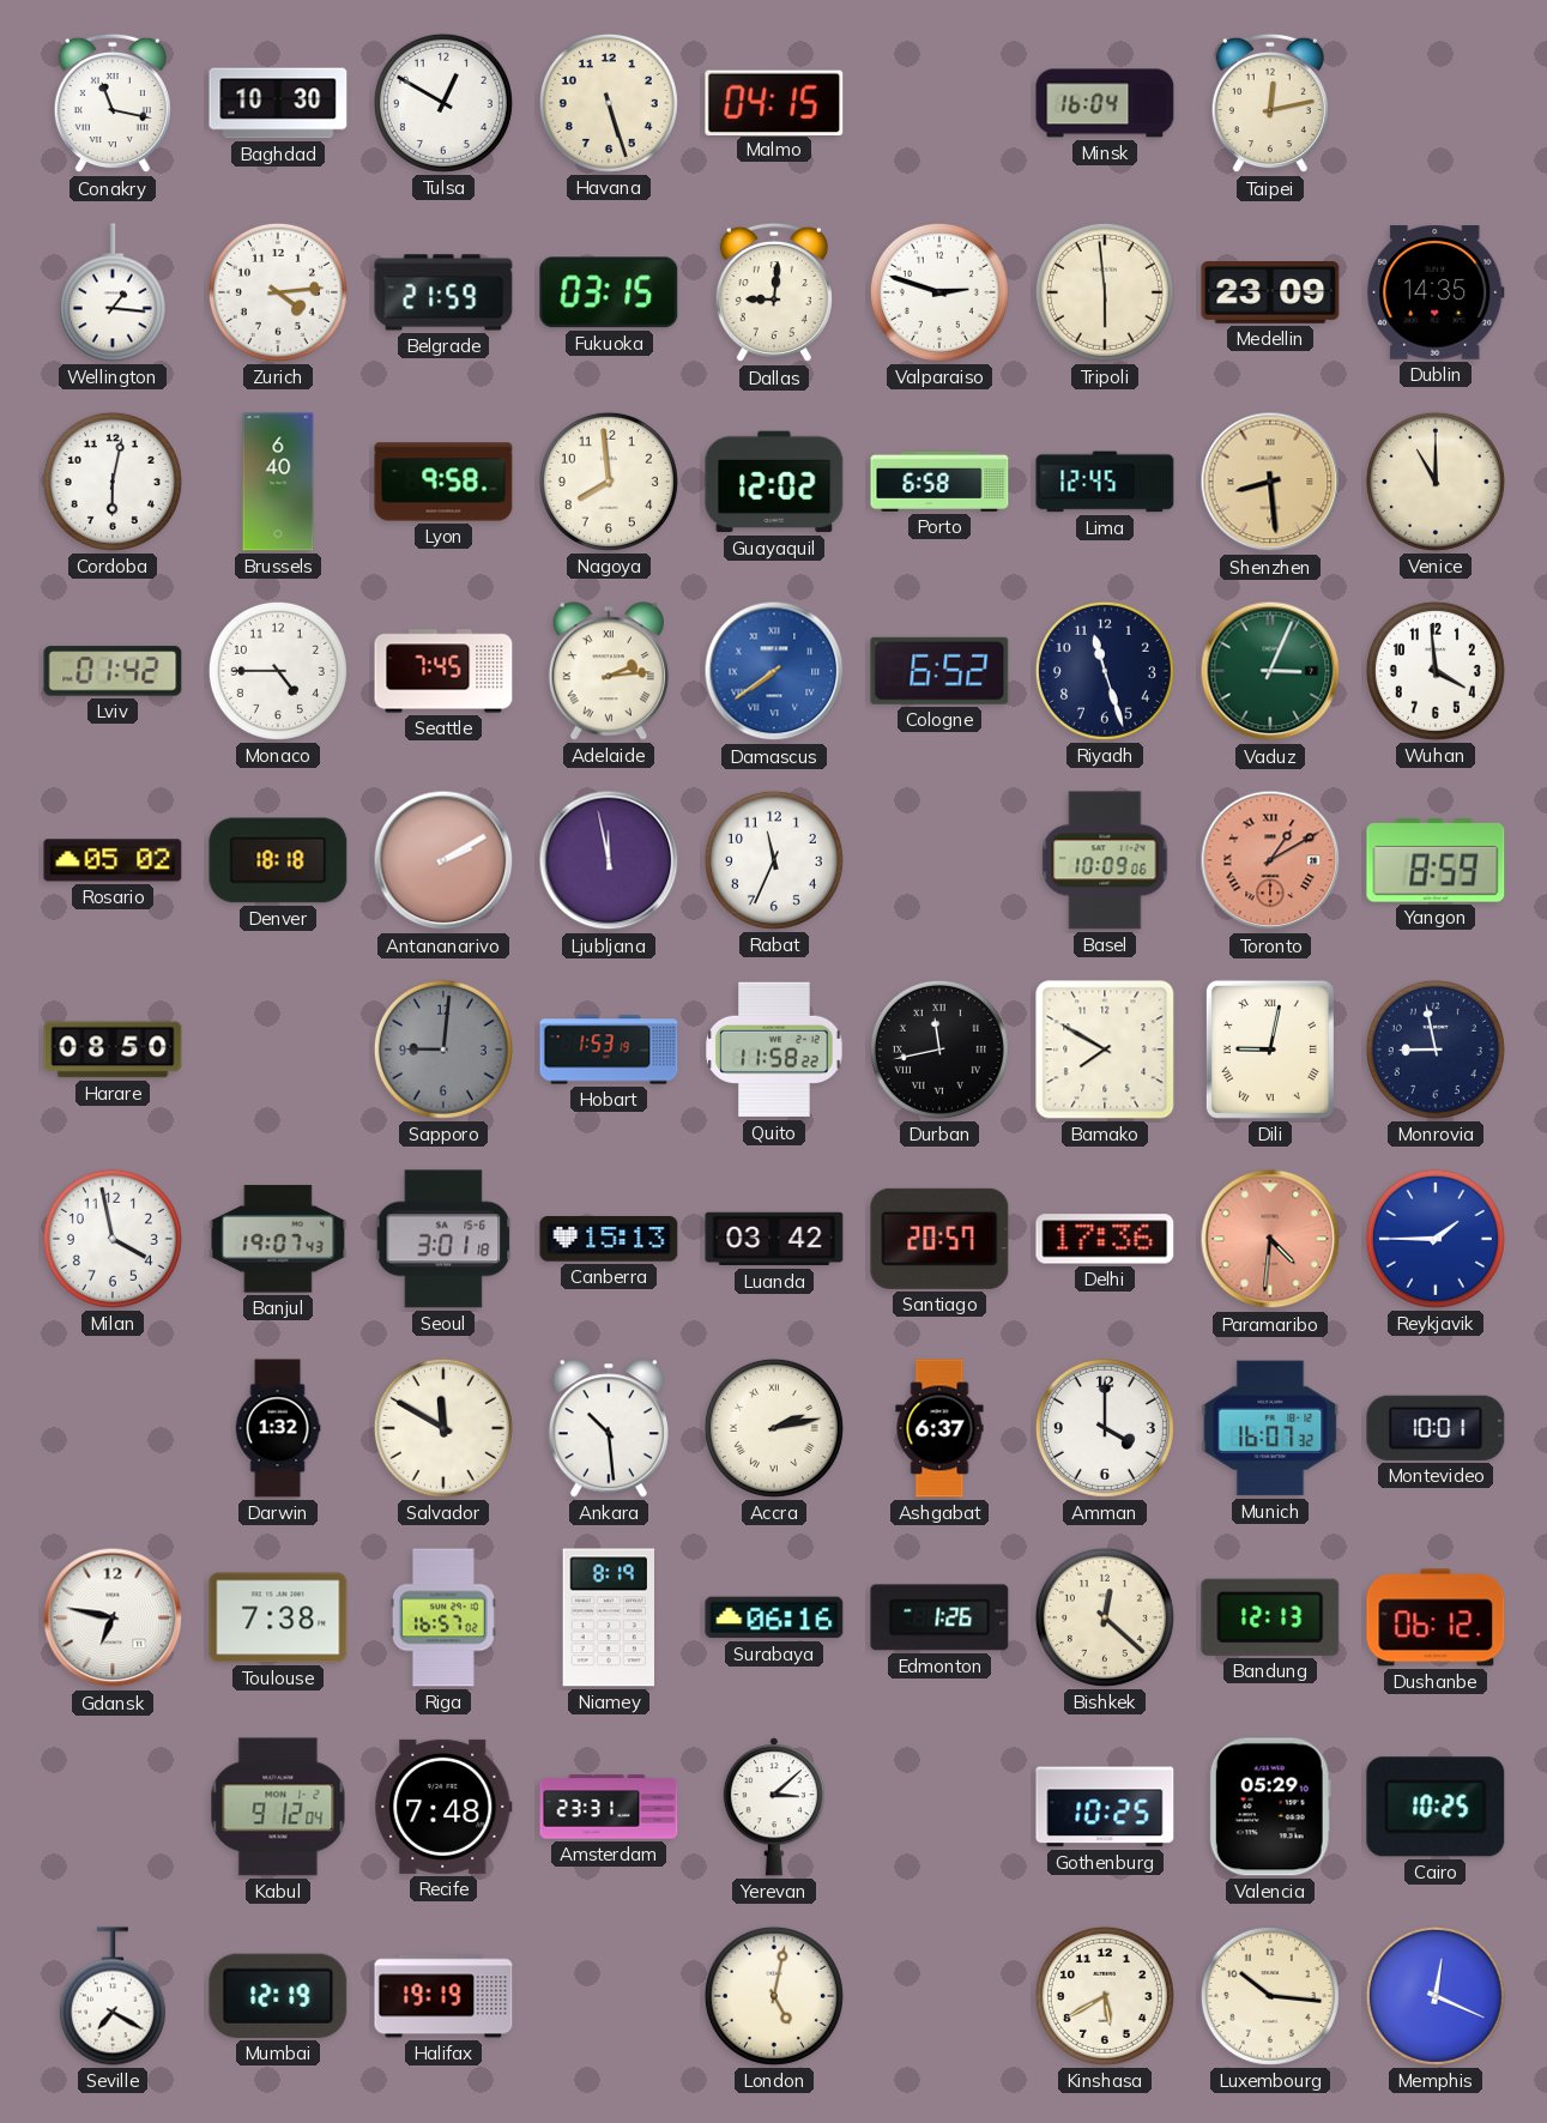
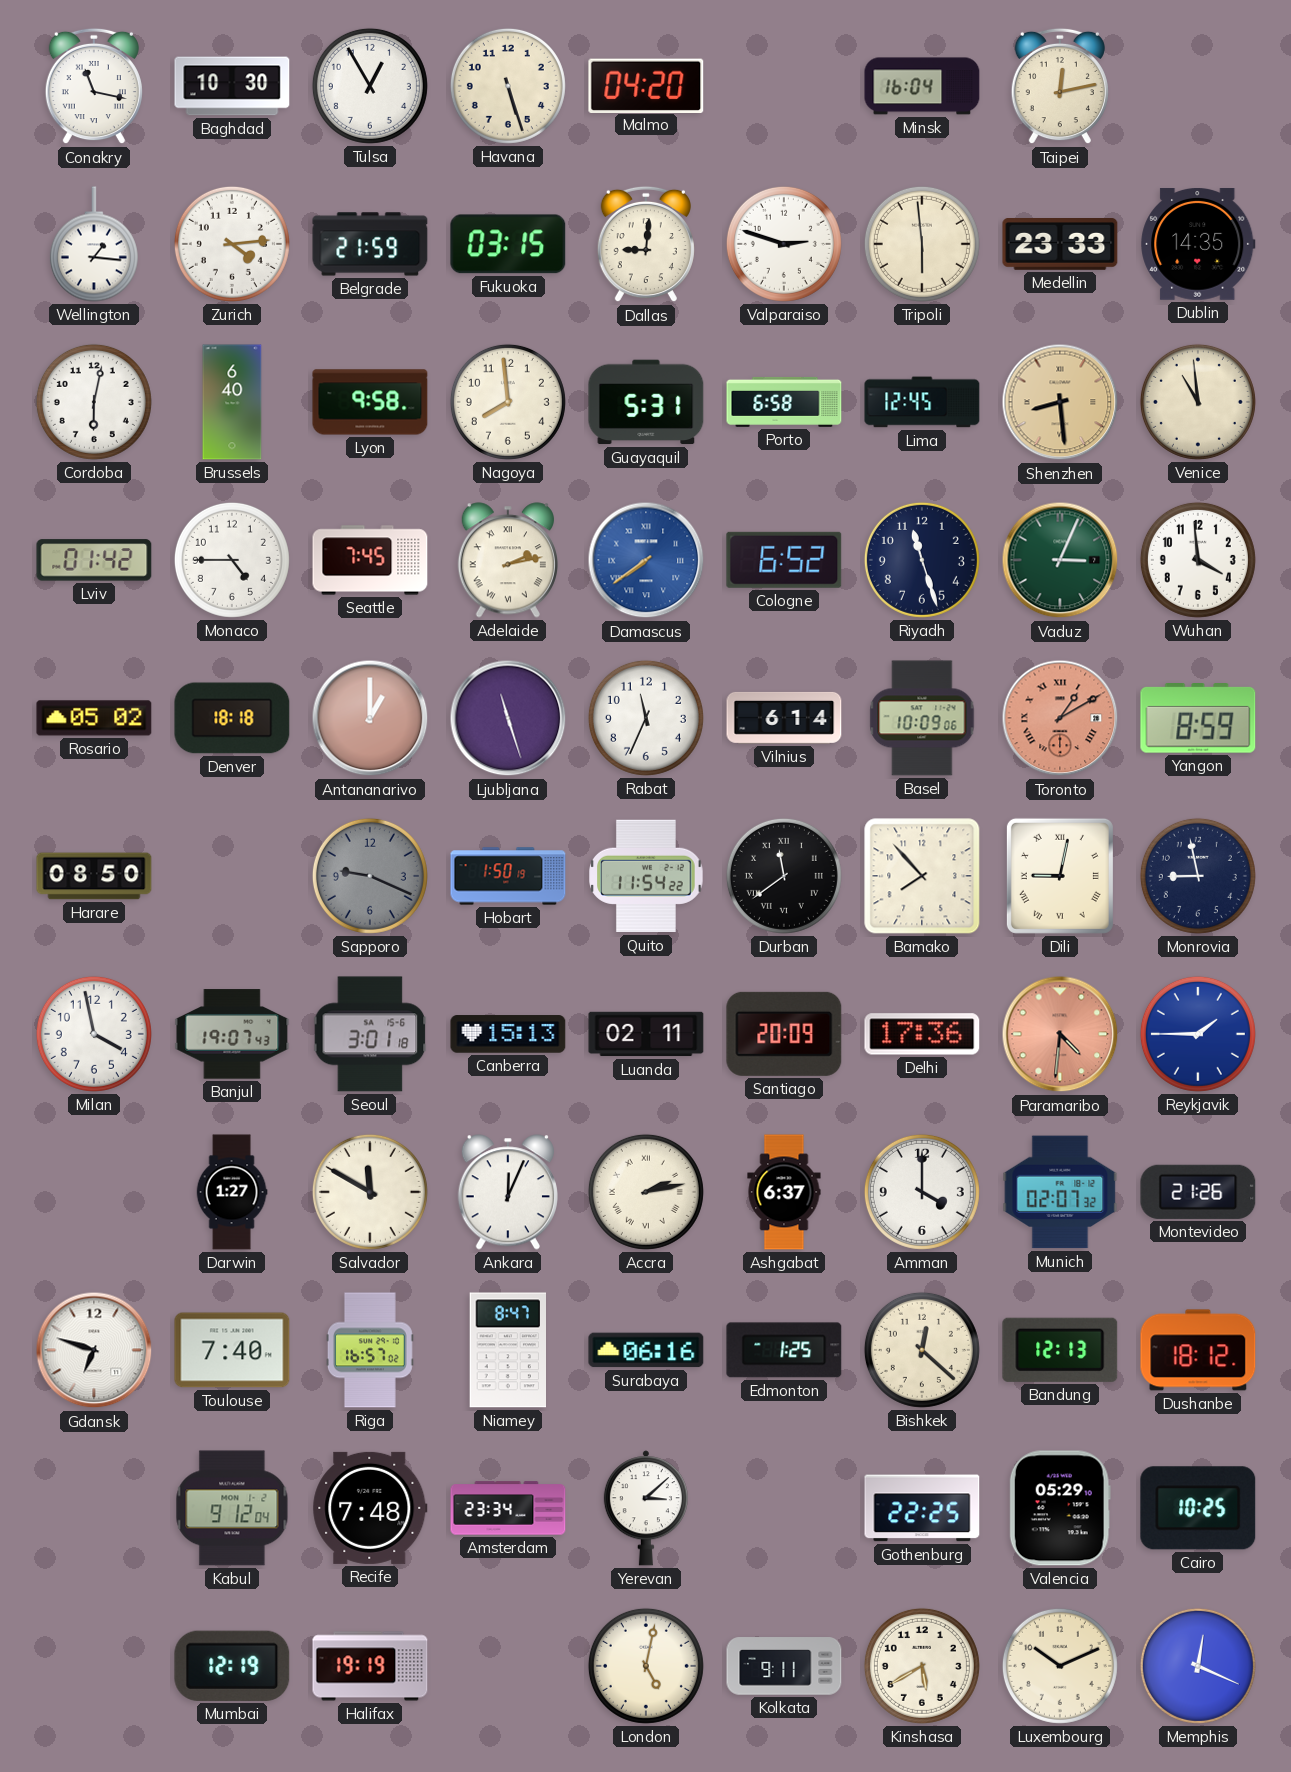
Tulsa: 12:50 -> 12:55 (370, 86)
Malmo: 04:15 -> 04:20 (646, 85)
Medellin: 23:09 -> 23:33 (1060, 245)
Guayaquil: 12:02 -> 5:31 (646, 402)
Venice: 11:00 -> 10:59 (1198, 402)
Adelaide: 2:14 -> 2:13 (508, 560)
Antananarivo: 2:10 -> 1:00 (370, 718)
Ljubljana: 11:58 -> 11:27 (508, 718)
Vilnius: none -> 6:14 (784, 718)
Sapporo: 9:01 -> 9:19 (370, 876)
Hobart: 1:53 -> 1:50 (508, 876)
Quito: 11:58 -> 11:54 (646, 876)
Durban: 11:43 -> 11:39 (784, 876)
Bamako: 7:50 -> 7:53 (922, 876)
Luanda: 03:42 -> 02:11 (646, 1034)
Santiago: 20:57 -> 20:09 (784, 1034)
Darwin: 1:32 -> 1:27 (232, 1192)
Ankara: 10:29 -> 12:04 (508, 1192)
Munich: 16:07 -> 02:07 (1060, 1192)
Montevideo: 10:01 -> 21:26 (1198, 1192)
Gdansk: 6:47 -> 6:48 (94, 1350)
Toulouse: 7:38 -> 7:40 (232, 1350)
Niamey: 8:19 -> 8:47 (507, 1350)
Edmonton: 1:26 -> 1:25 (784, 1350)
Dushanbe: 06:12 -> 18:12 (1198, 1350)
Amsterdam: 23:31 -> 23:34 (508, 1508)
Gothenburg: 10:25 -> 22:25 (922, 1508)
Seville: 7:20 -> none (113, 1996)
Kolkata: none -> 9:11 (784, 1666)
Luxembourg: 10:16 -> 10:11 (1060, 1666)
